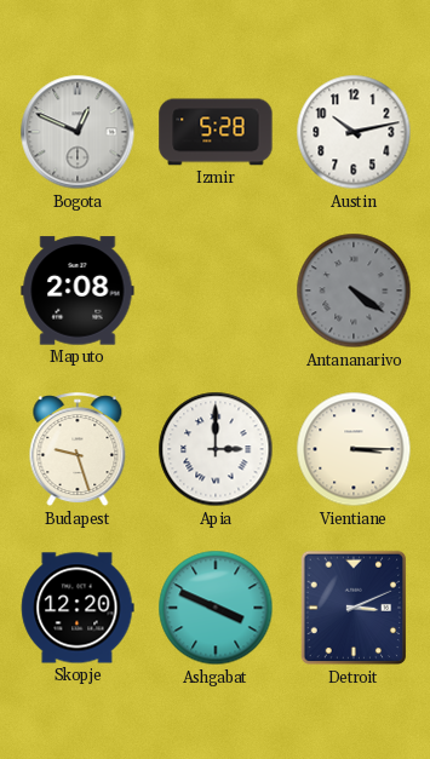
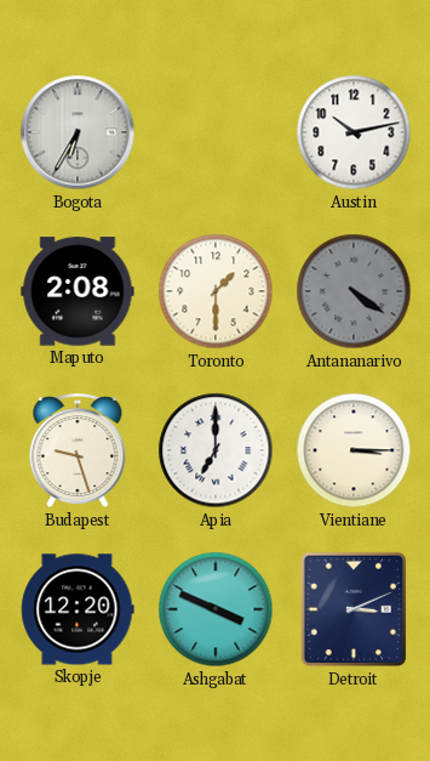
Bogota: 12:49 -> 6:35 (78, 132)
Izmir: 5:28 -> none (216, 132)
Toronto: none -> 1:30 (216, 291)
Apia: 3:00 -> 7:00 (216, 450)
